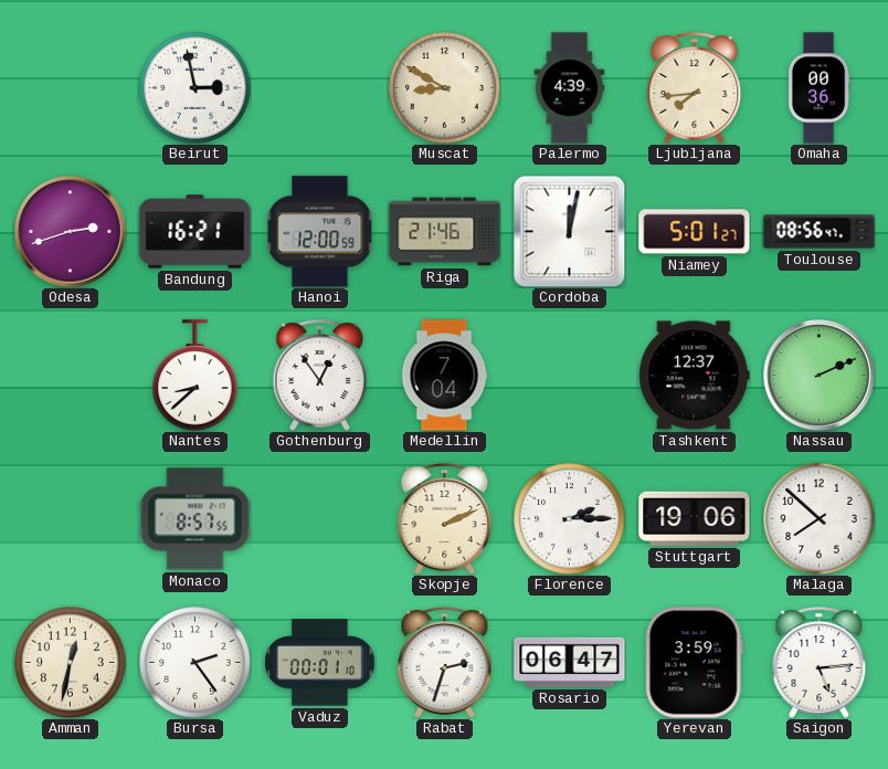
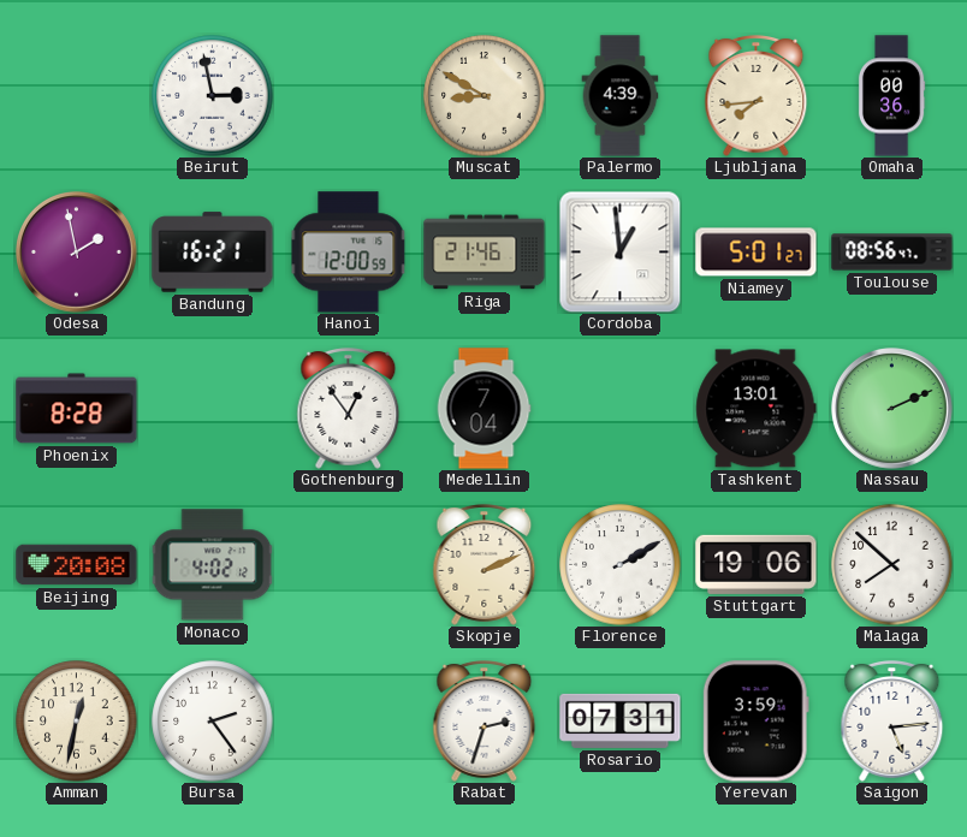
Odesa: 2:42 -> 1:58 (77, 253)
Cordoba: 12:02 -> 12:59 (619, 251)
Phoenix: none -> 8:28 (77, 409)
Nantes: 8:38 -> none (195, 376)
Tashkent: 12:37 -> 13:01 (757, 409)
Beijing: none -> 20:08 (77, 565)
Monaco: 8:57 -> 4:02 (212, 565)
Florence: 2:15 -> 2:10 (621, 565)
Vaduz: 00:01 -> none (320, 663)
Rosario: 06:47 -> 07:31 (621, 720)
